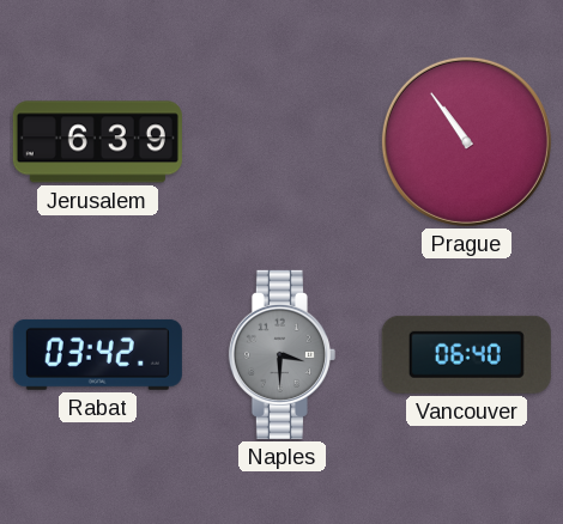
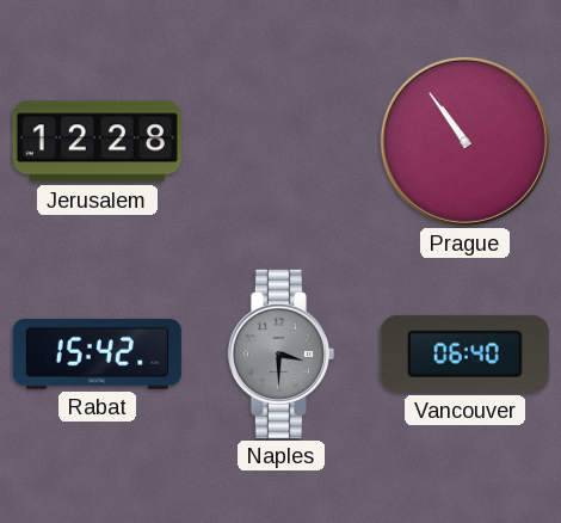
Jerusalem: 6:39 -> 12:28 (97, 142)
Rabat: 03:42 -> 15:42 (97, 353)
